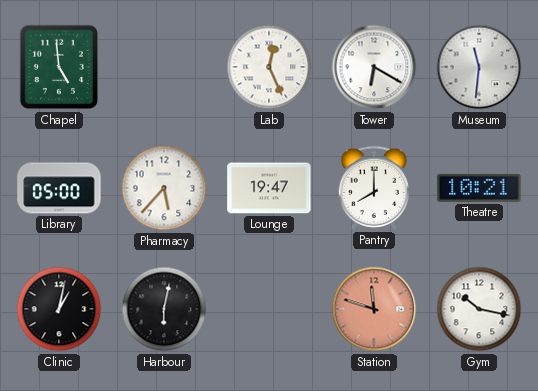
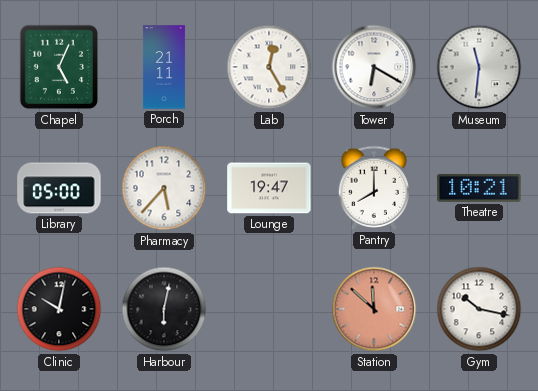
Chapel: 4:59 -> 5:04 (58, 67)
Porch: none -> 21:11 (164, 67)
Lab: 12:26 -> 12:25 (269, 67)
Clinic: 1:02 -> 10:02 (59, 309)
Station: 11:48 -> 11:52 (374, 309)
